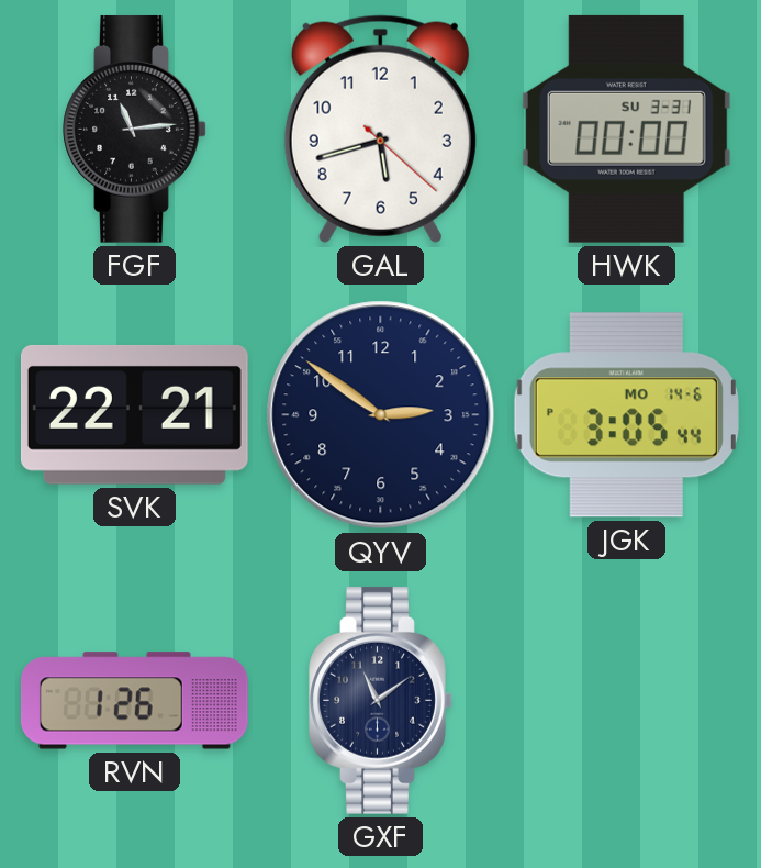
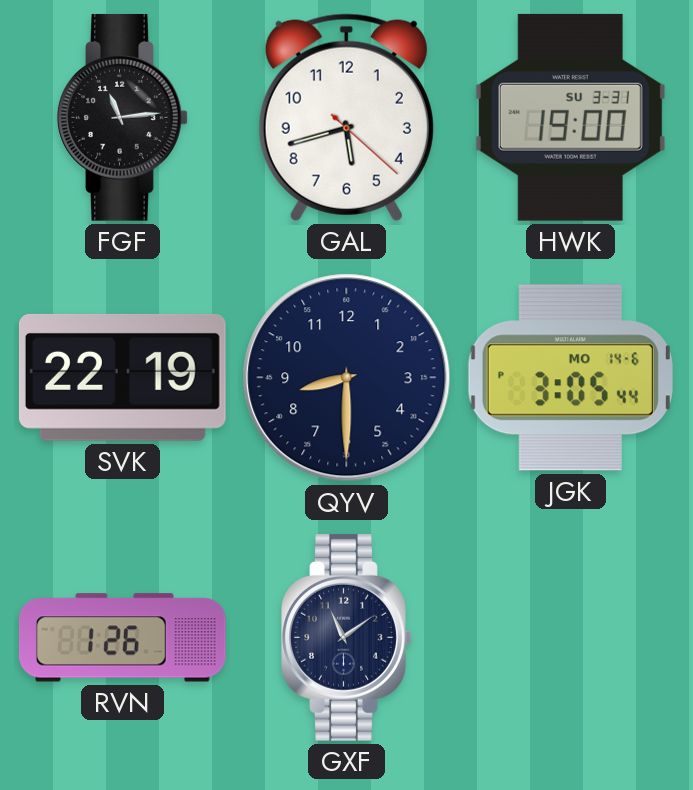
HWK: 00:00 -> 19:00 (570, 117)
SVK: 22:21 -> 22:19 (122, 377)
QYV: 2:51 -> 8:30 (347, 378)
